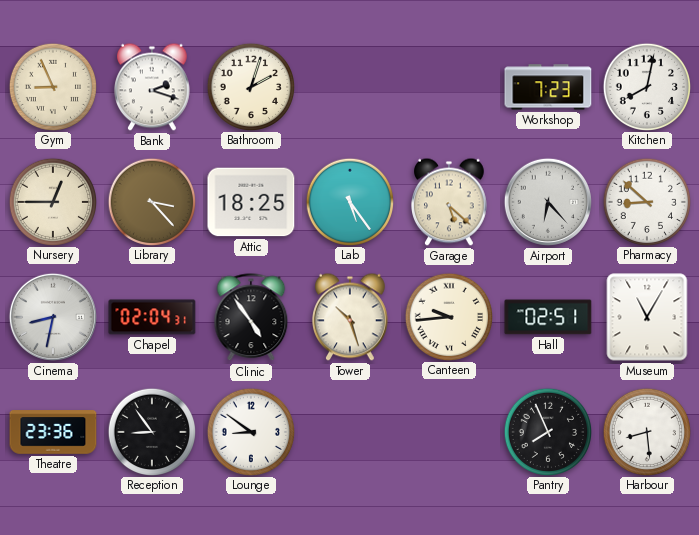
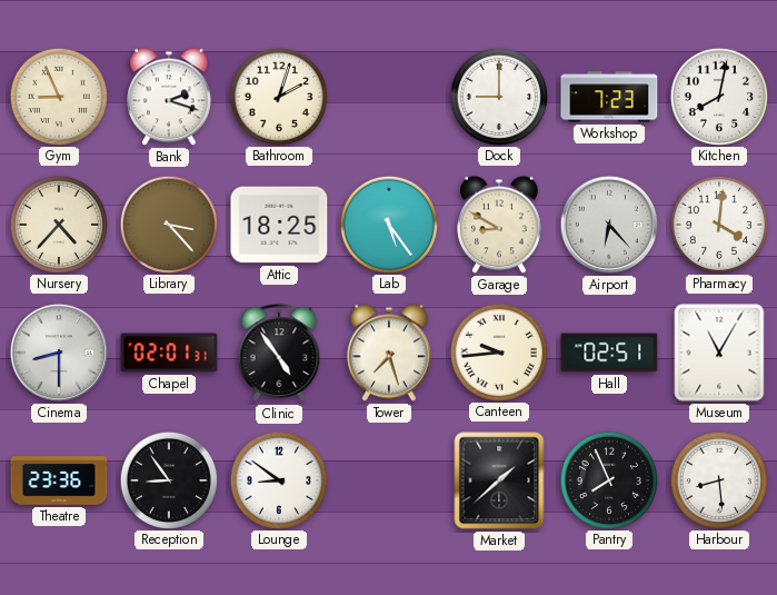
Dock: none -> 9:00 (498, 96)
Nursery: 12:45 -> 4:37 (58, 224)
Garage: 5:22 -> 8:50 (500, 225)
Pharmacy: 8:52 -> 4:01 (718, 224)
Cinema: 8:32 -> 8:30 (59, 353)
Chapel: 02:04 -> 02:01 (169, 353)
Tower: 10:27 -> 7:27 (390, 353)
Market: none -> 1:38 (499, 480)
